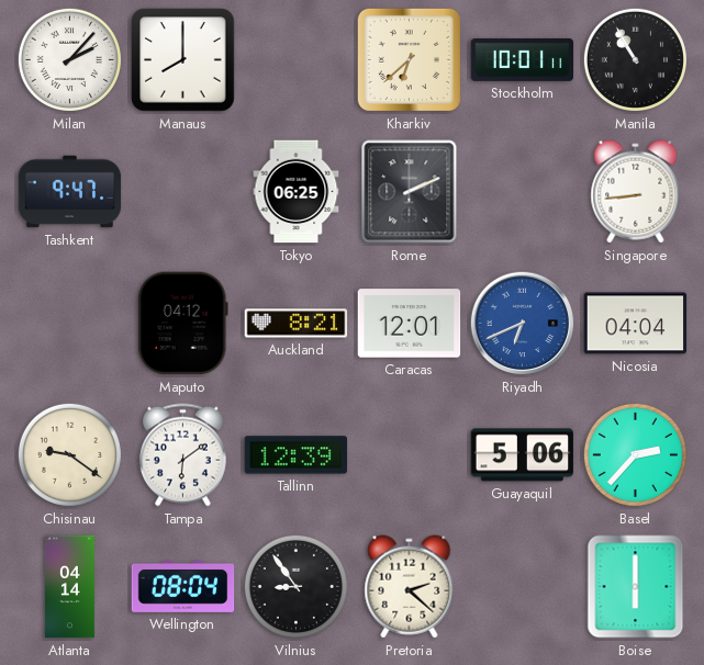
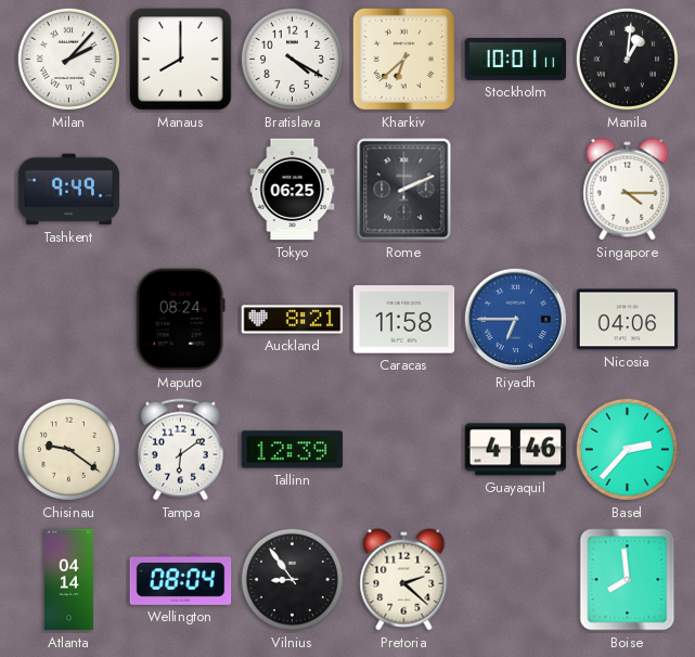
Bratislava: none -> 4:20 (292, 59)
Manila: 10:55 -> 1:01 (627, 59)
Tashkent: 9:47 -> 9:49 (69, 190)
Singapore: 8:44 -> 4:15 (628, 190)
Maputo: 04:12 -> 08:24 (180, 320)
Caracas: 12:01 -> 11:58 (404, 320)
Riyadh: 6:41 -> 6:45 (516, 320)
Nicosia: 04:04 -> 04:06 (628, 320)
Guayaquil: 5:06 -> 4:46 (516, 450)
Boise: 6:00 -> 7:59 (628, 580)
